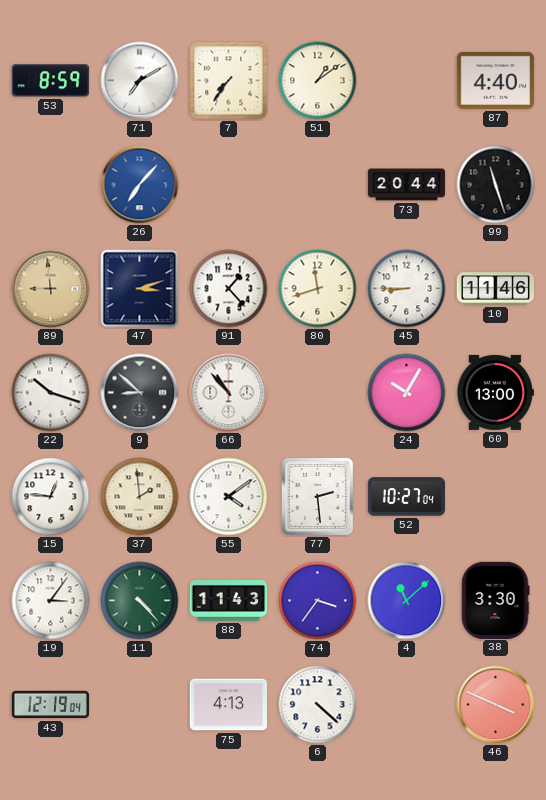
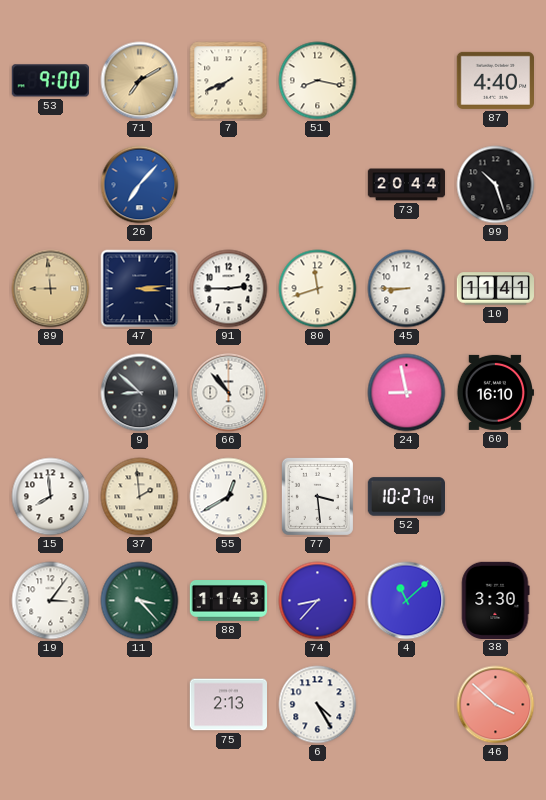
53: 8:59 -> 9:00 (50, 81)
71 dial: white -> champagne (140, 81)
7: 7:36 -> 7:41 (229, 81)
51: 1:09 -> 8:17 (318, 81)
99: 11:27 -> 10:27 (496, 185)
47: 3:12 -> 3:14 (140, 289)
91: 1:23 -> 2:45 (229, 289)
10: 11:46 -> 11:41 (495, 289)
22: 10:18 -> none (51, 393)
24: 10:05 -> 8:58 (407, 393)
60: 13:00 -> 16:10 (495, 392)
15: 12:46 -> 7:59 (51, 497)
55: 4:09 -> 12:40 (229, 497)
77: 2:29 -> 3:29 (317, 496)
11: 4:23 -> 3:23 (140, 601)
74: 3:36 -> 8:37 (318, 601)
43: 12:19 -> none (51, 705)
75: 4:13 -> 2:13 (229, 705)
6: 4:22 -> 4:25 (318, 705)
46: 3:49 -> 3:52 (496, 705)
